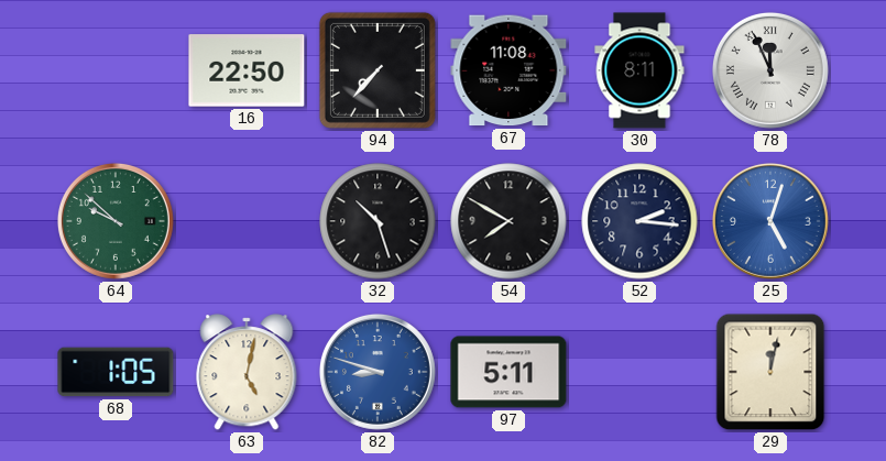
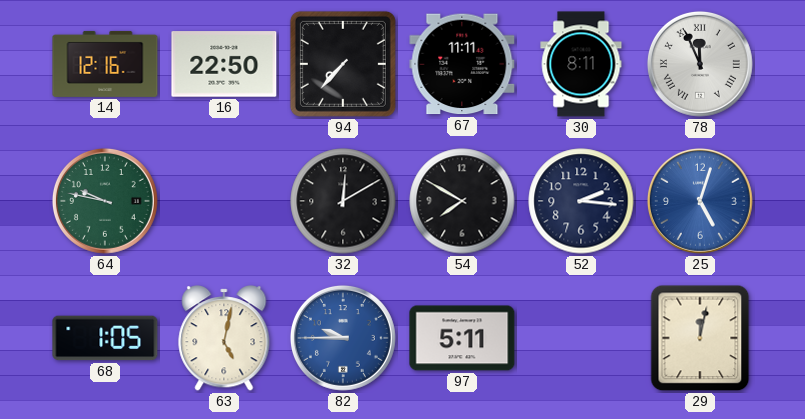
14: none -> 12:16 (105, 64)
67: 11:08 -> 11:11 (462, 64)
64: 9:52 -> 9:47 (105, 201)
32: 10:27 -> 12:10 (343, 201)
82: 8:48 -> 9:45 (343, 338)
